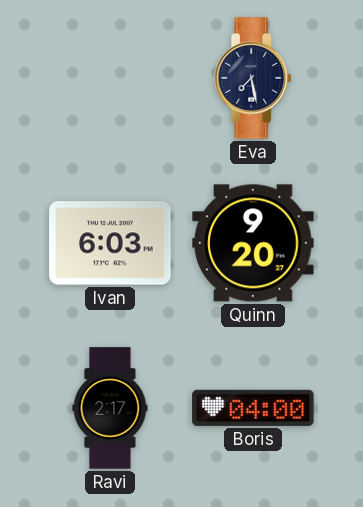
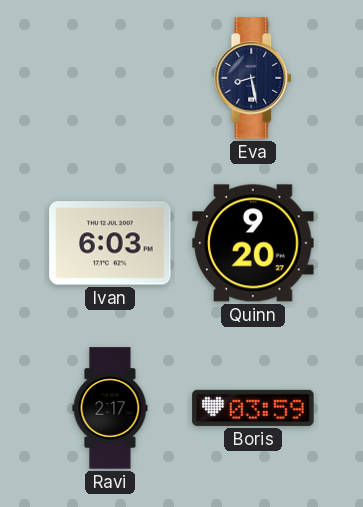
Eva: 7:28 -> 8:28 (254, 78)
Boris: 04:00 -> 03:59 (253, 408)
